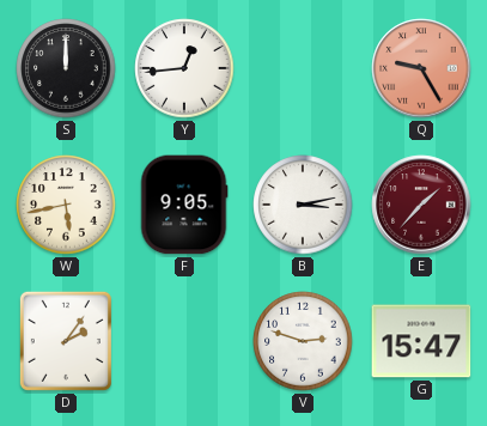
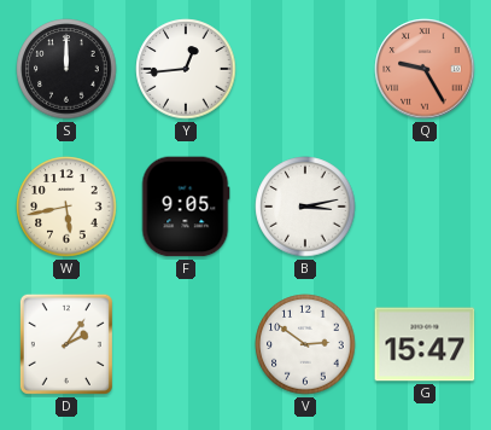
E: 1:37 -> none (421, 205)
V: 2:48 -> 2:51 (305, 344)
